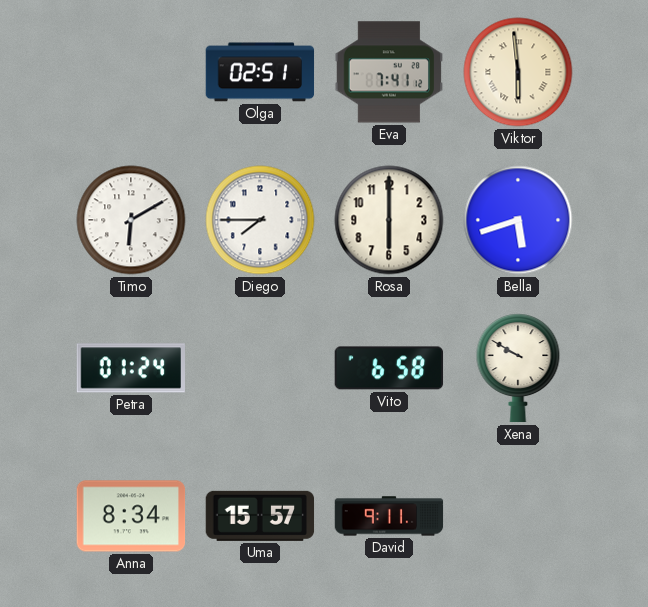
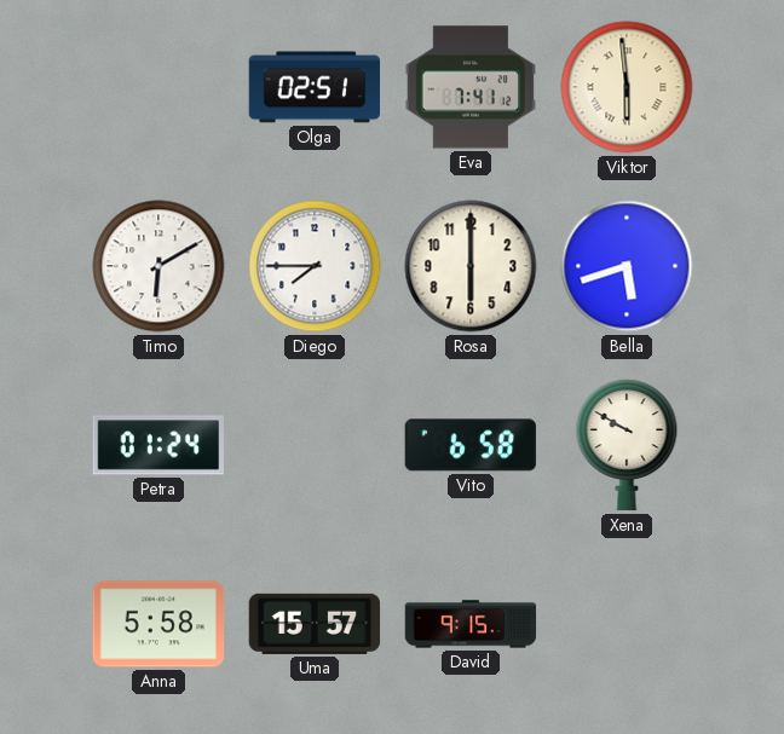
Anna: 8:34 -> 5:58 (158, 624)
David: 9:11 -> 9:15 (471, 624)
